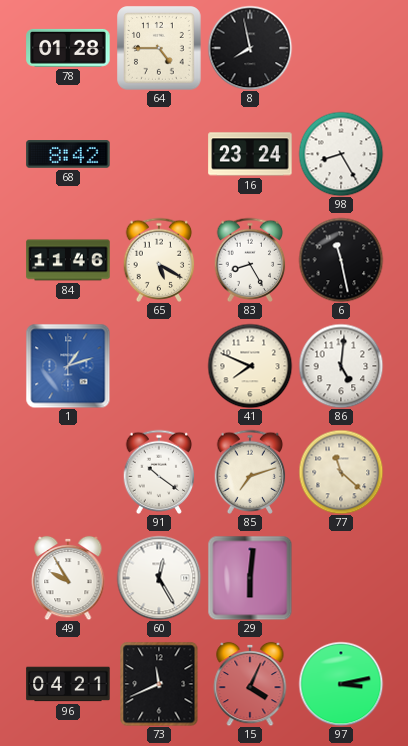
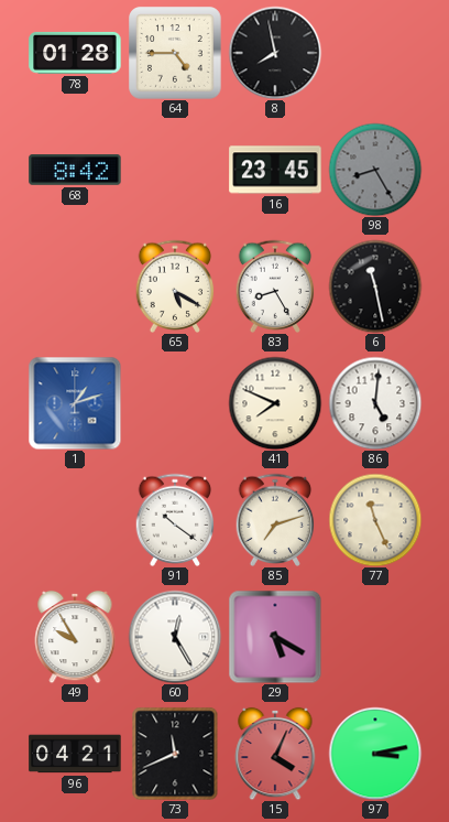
16: 23:24 -> 23:45 (275, 170)
98 dial: white -> grey (375, 170)
84: 11:46 -> none (68, 260)
77: 11:22 -> 11:26 (375, 520)
29: 6:01 -> 5:20 (275, 637)
